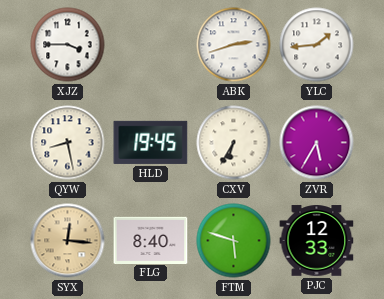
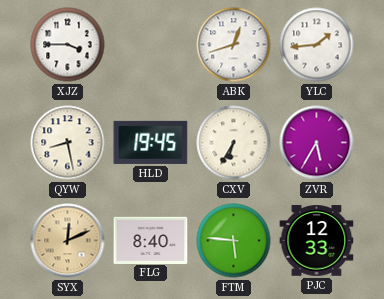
ABK: 2:42 -> 12:42 (234, 45)
SYX: 12:16 -> 12:11 (68, 241)
FTM: 5:48 -> 5:46 (234, 241)
